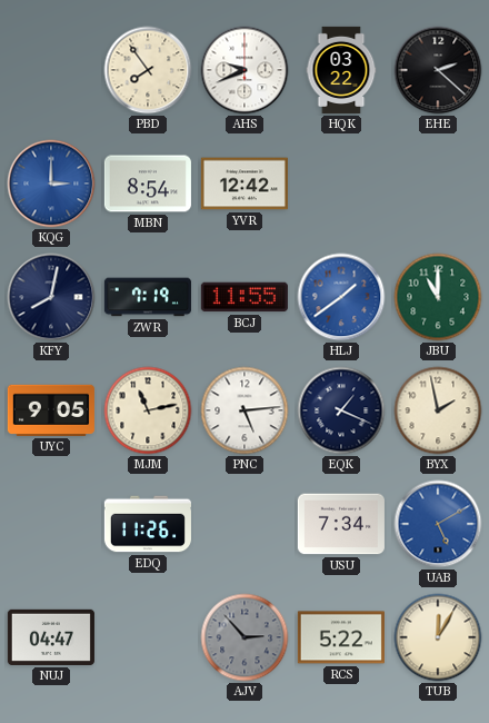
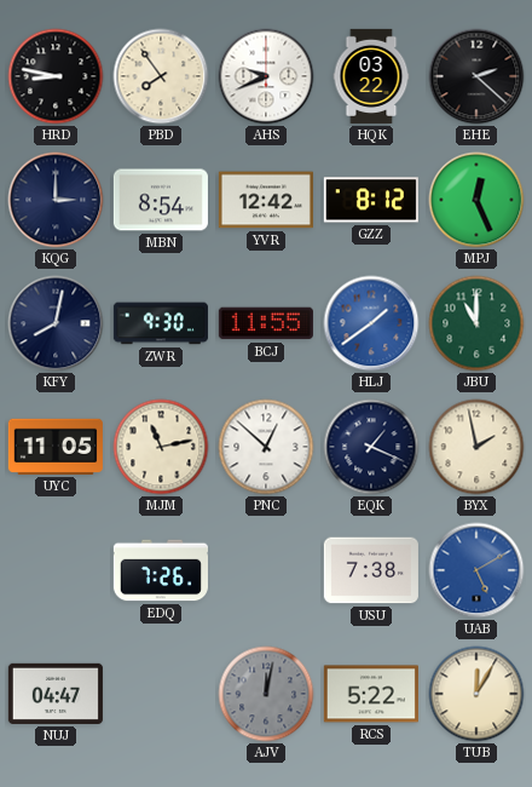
HRD: none -> 8:47 (56, 76)
KQG dial: blue -> navy (56, 200)
GZZ: none -> 8:12 (371, 200)
MPJ: none -> 12:26 (476, 200)
ZWR: 7:19 -> 9:30 (161, 323)
UYC: 9:05 -> 11:05 (56, 447)
PNC: 5:14 -> 12:52 (266, 447)
EDQ: 11:26 -> 7:26 (161, 570)
USU: 7:34 -> 7:38 (371, 570)
AJV: 2:53 -> 12:02 (266, 694)
